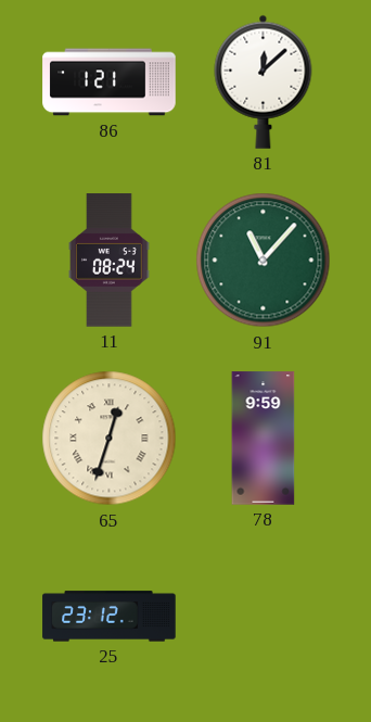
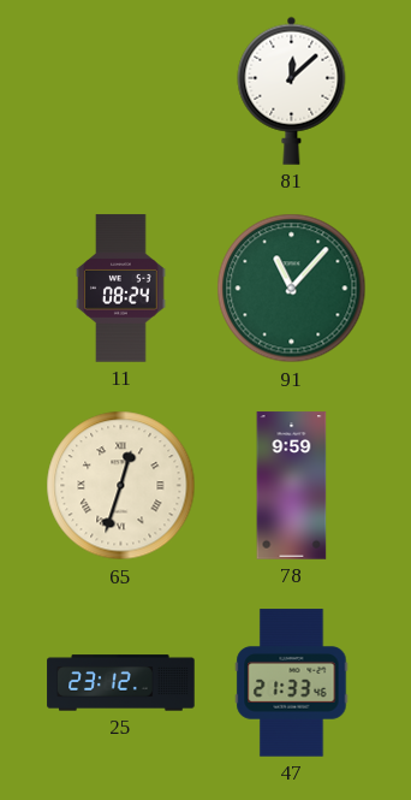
86: 1:21 -> none (110, 83)
47: none -> 21:33 (292, 683)
